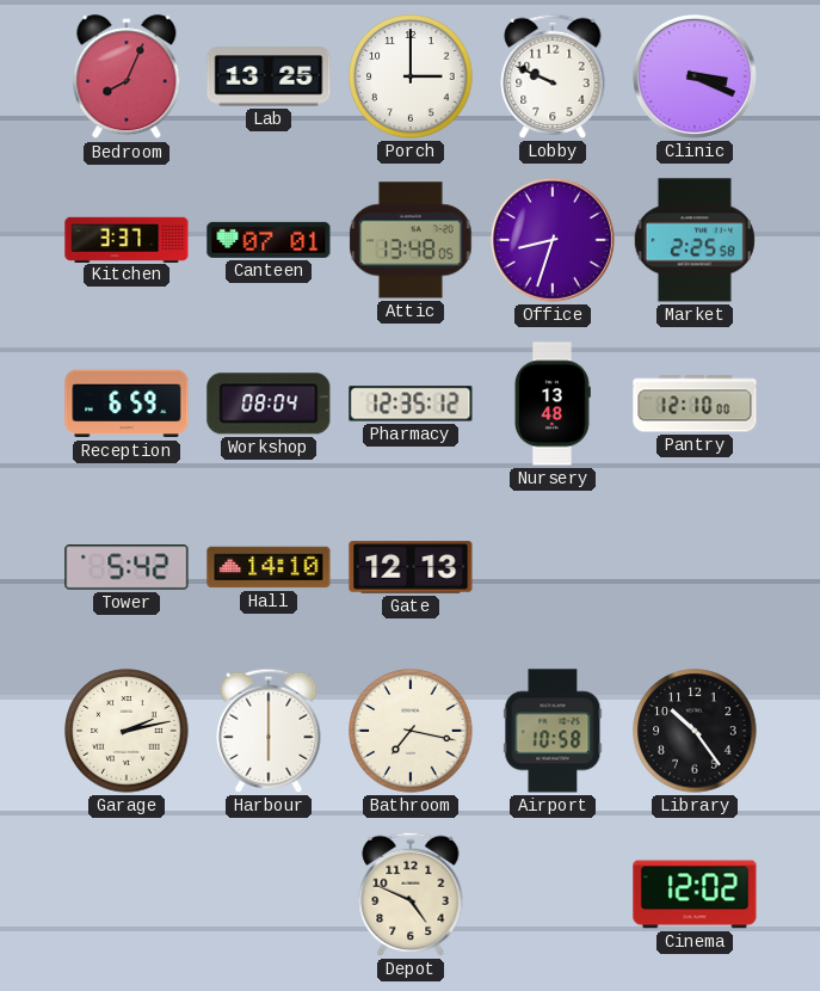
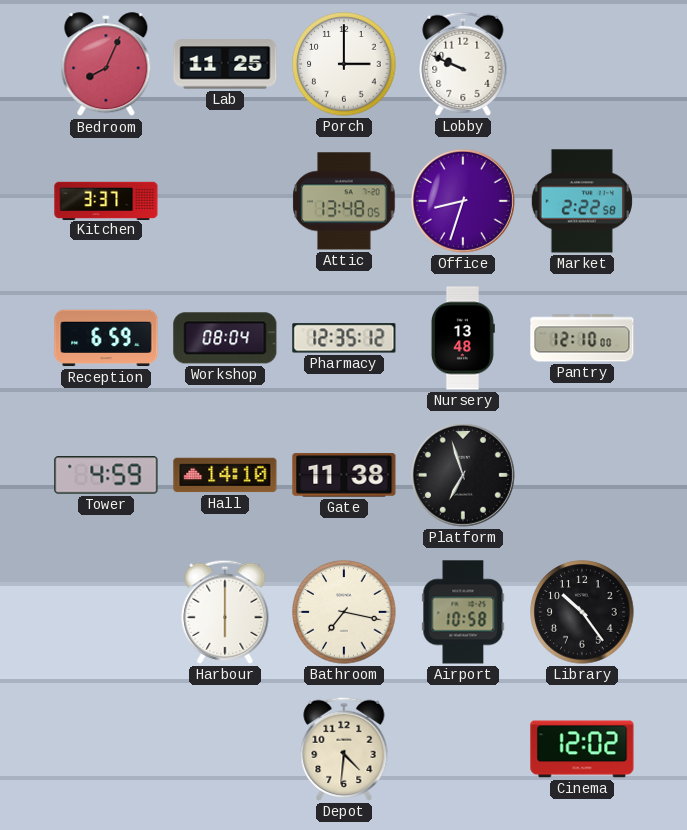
Lab: 13:25 -> 11:25 (225, 64)
Clinic: 3:19 -> none (695, 76)
Canteen: 07:01 -> none (269, 240)
Market: 2:25 -> 2:22 (582, 201)
Tower: 5:42 -> 4:59 (106, 475)
Gate: 12:13 -> 11:38 (344, 475)
Platform: none -> 6:57 (463, 475)
Garage: 2:13 -> none (127, 731)
Depot: 4:49 -> 4:31 (344, 749)
